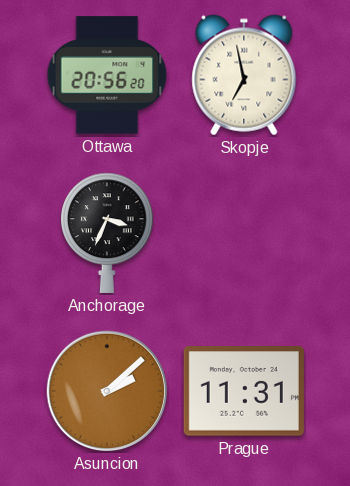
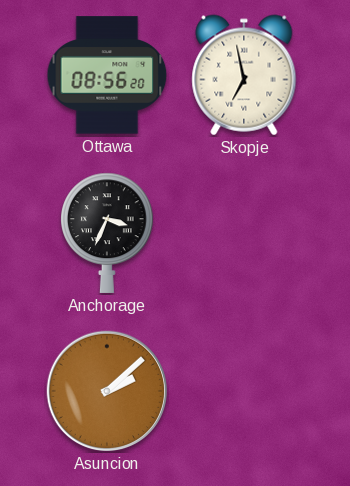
Ottawa: 20:56 -> 08:56 (107, 75)
Prague: 11:31 -> none (244, 391)
